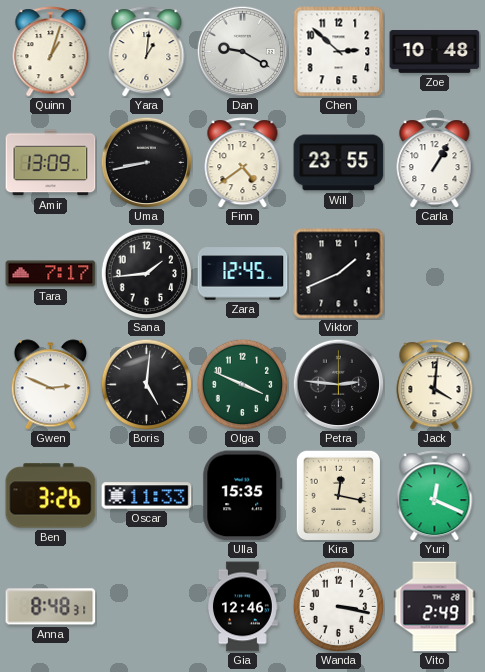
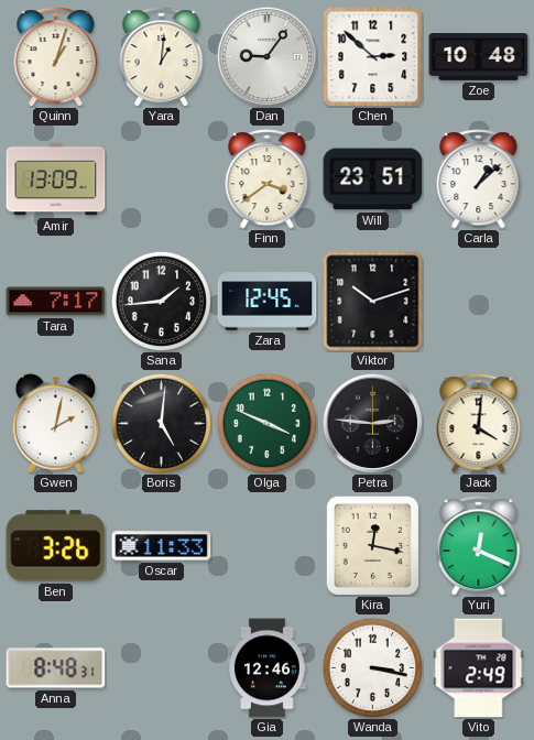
Dan: 9:20 -> 9:06 (266, 56)
Uma: 8:43 -> none (146, 162)
Finn: 4:39 -> 3:39 (268, 179)
Will: 23:55 -> 23:51 (373, 179)
Carla: 1:05 -> 1:08 (479, 179)
Viktor: 1:41 -> 10:12 (373, 302)
Gwen: 2:49 -> 2:02 (55, 424)
Ulla: 15:35 -> none (243, 496)
